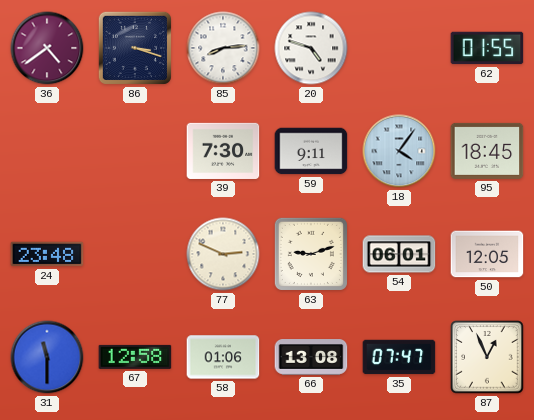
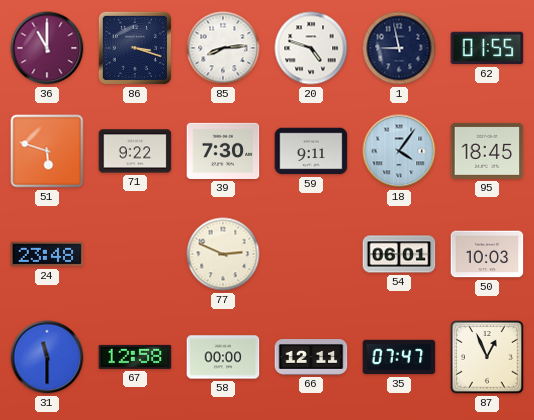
36: 4:39 -> 11:00 (47, 48)
1: none -> 8:58 (399, 48)
51: none -> 5:48 (47, 151)
71: none -> 9:22 (135, 151)
63: 9:12 -> none (311, 254)
50: 12:05 -> 10:03 (487, 254)
58: 01:06 -> 00:00 (223, 357)
66: 13:08 -> 12:11 (311, 357)
